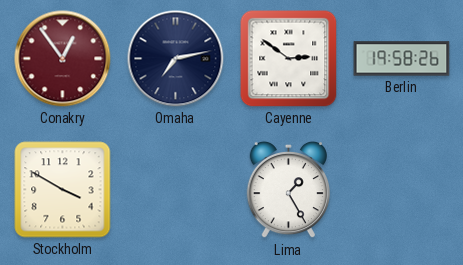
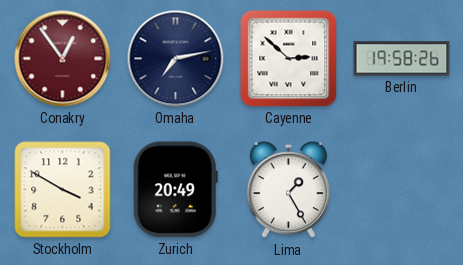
Cayenne: 2:51 -> 2:52 (289, 59)
Zurich: none -> 20:49 (175, 190)
